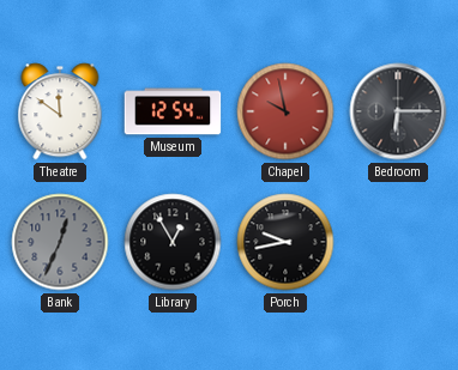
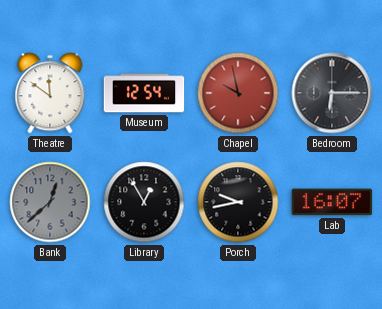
Bank: 12:34 -> 12:38 (50, 202)
Lab: none -> 16:07 (332, 202)
